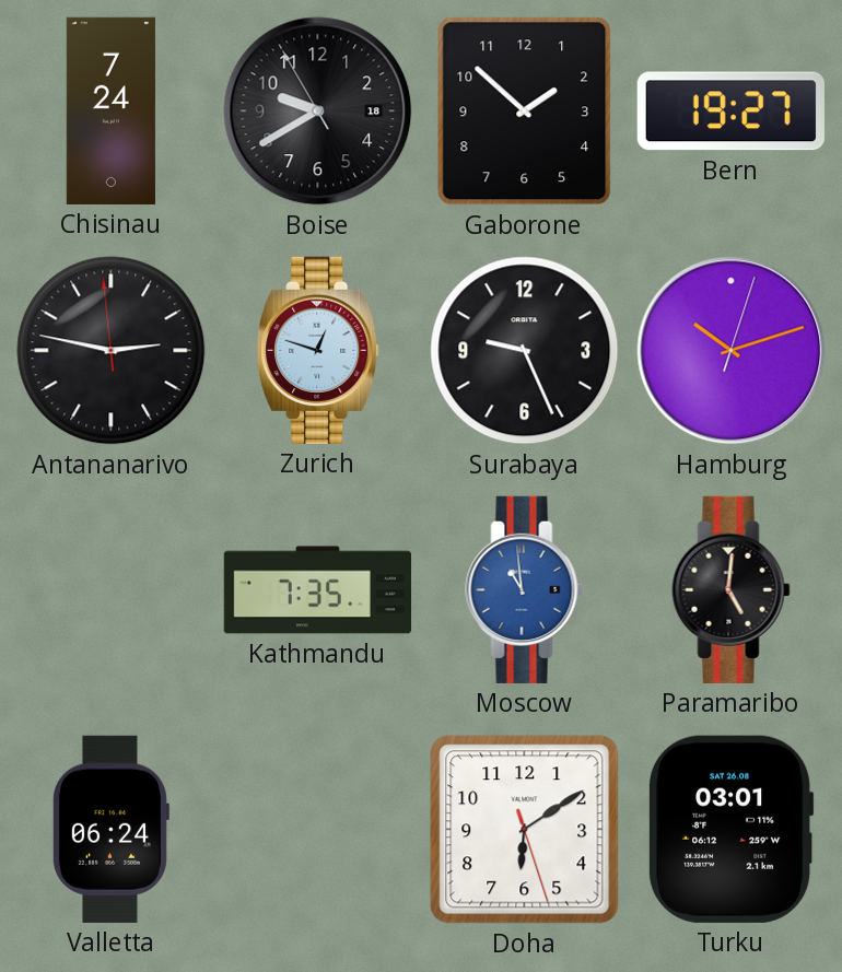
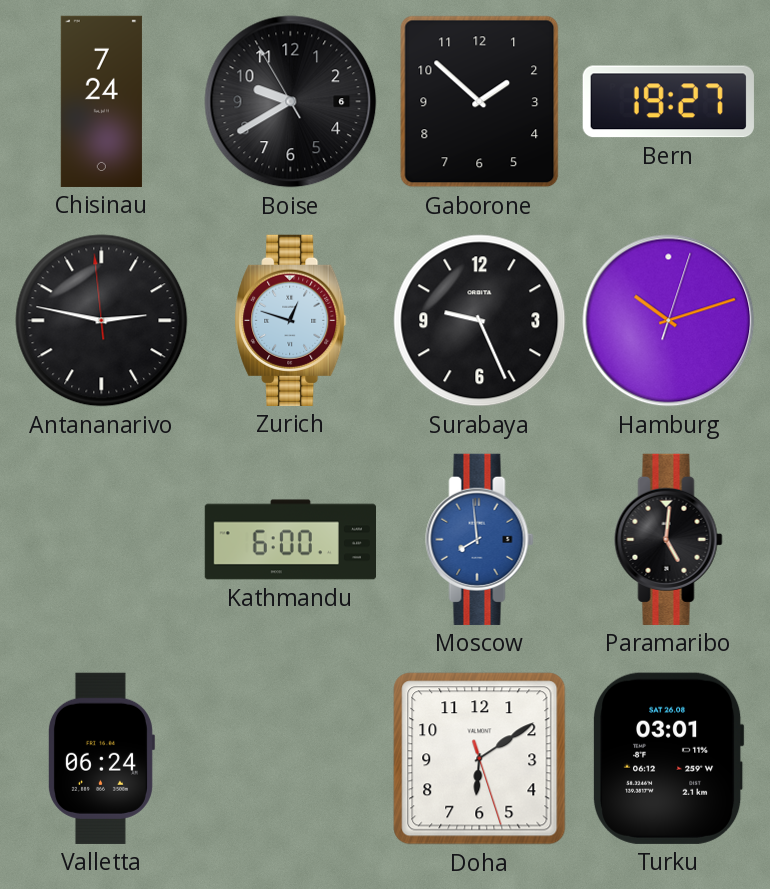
Boise date: 18 -> 6 (291, 102)
Kathmandu: 7:35 -> 6:00 (290, 540)
Moscow: 10:59 -> 7:59 (480, 539)
